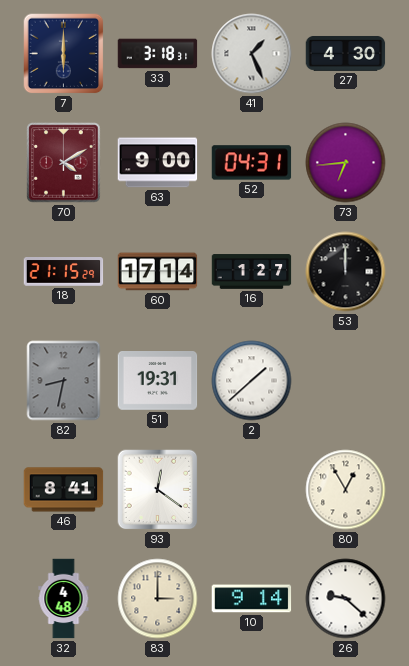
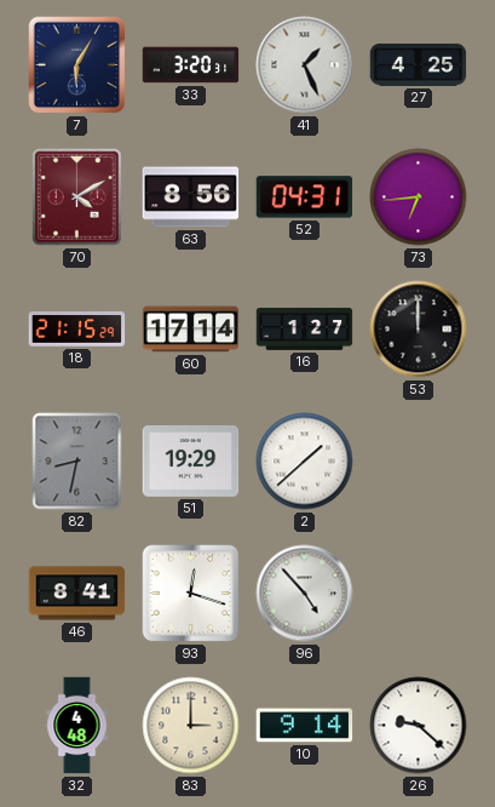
7: 6:00 -> 6:05 (77, 65)
33: 3:18 -> 3:20 (191, 65)
27: 4:30 -> 4:25 (419, 64)
63: 9:00 -> 8:56 (191, 198)
51: 19:31 -> 19:29 (191, 462)
93: 12:21 -> 12:18 (191, 594)
96: none -> 4:53 (305, 594)
80: 12:55 -> none (346, 490)
